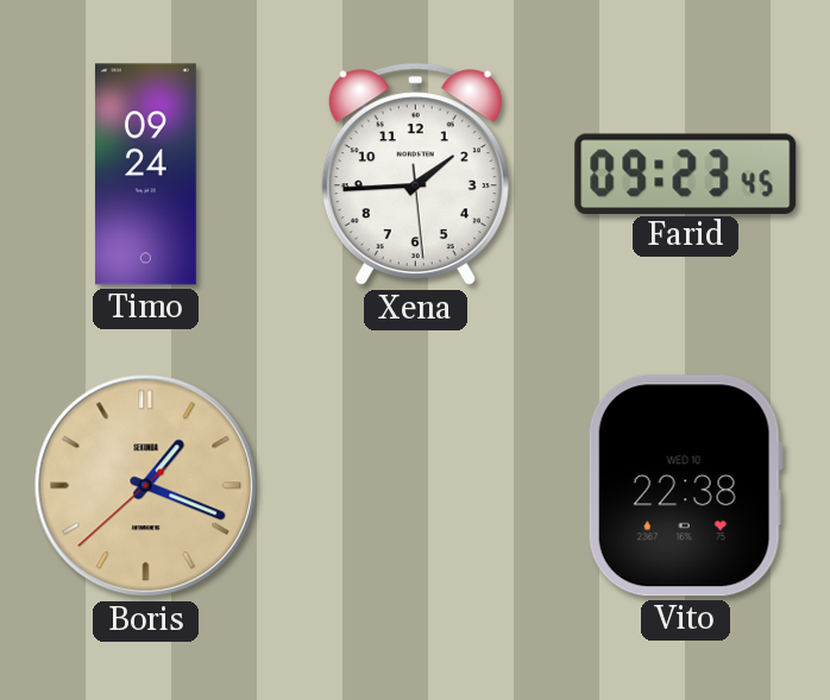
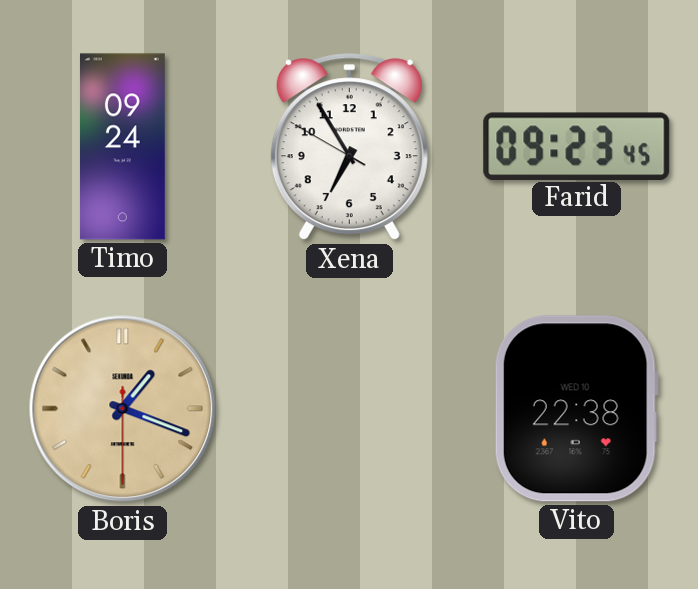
Xena: 1:44 -> 6:54 (349, 147)
Boris: 1:18:38 -> 1:18:30 (123, 409)
